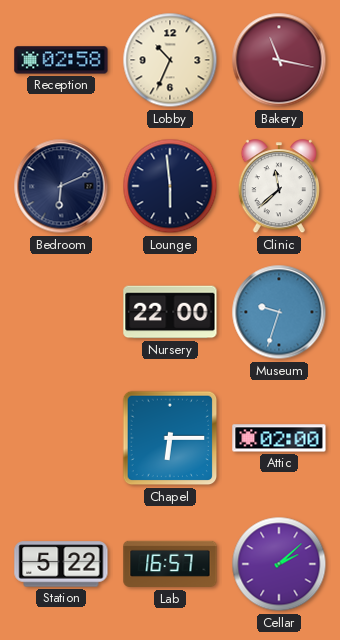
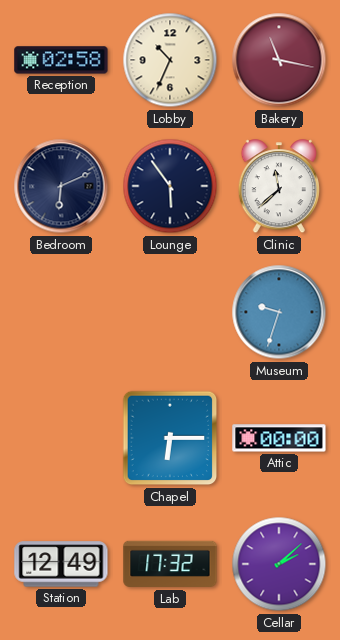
Lounge: 5:59 -> 5:54 (170, 186)
Nursery: 22:00 -> none (170, 312)
Attic: 02:00 -> 00:00 (279, 438)
Station: 5:22 -> 12:49 (61, 564)
Lab: 16:57 -> 17:32 (170, 564)
